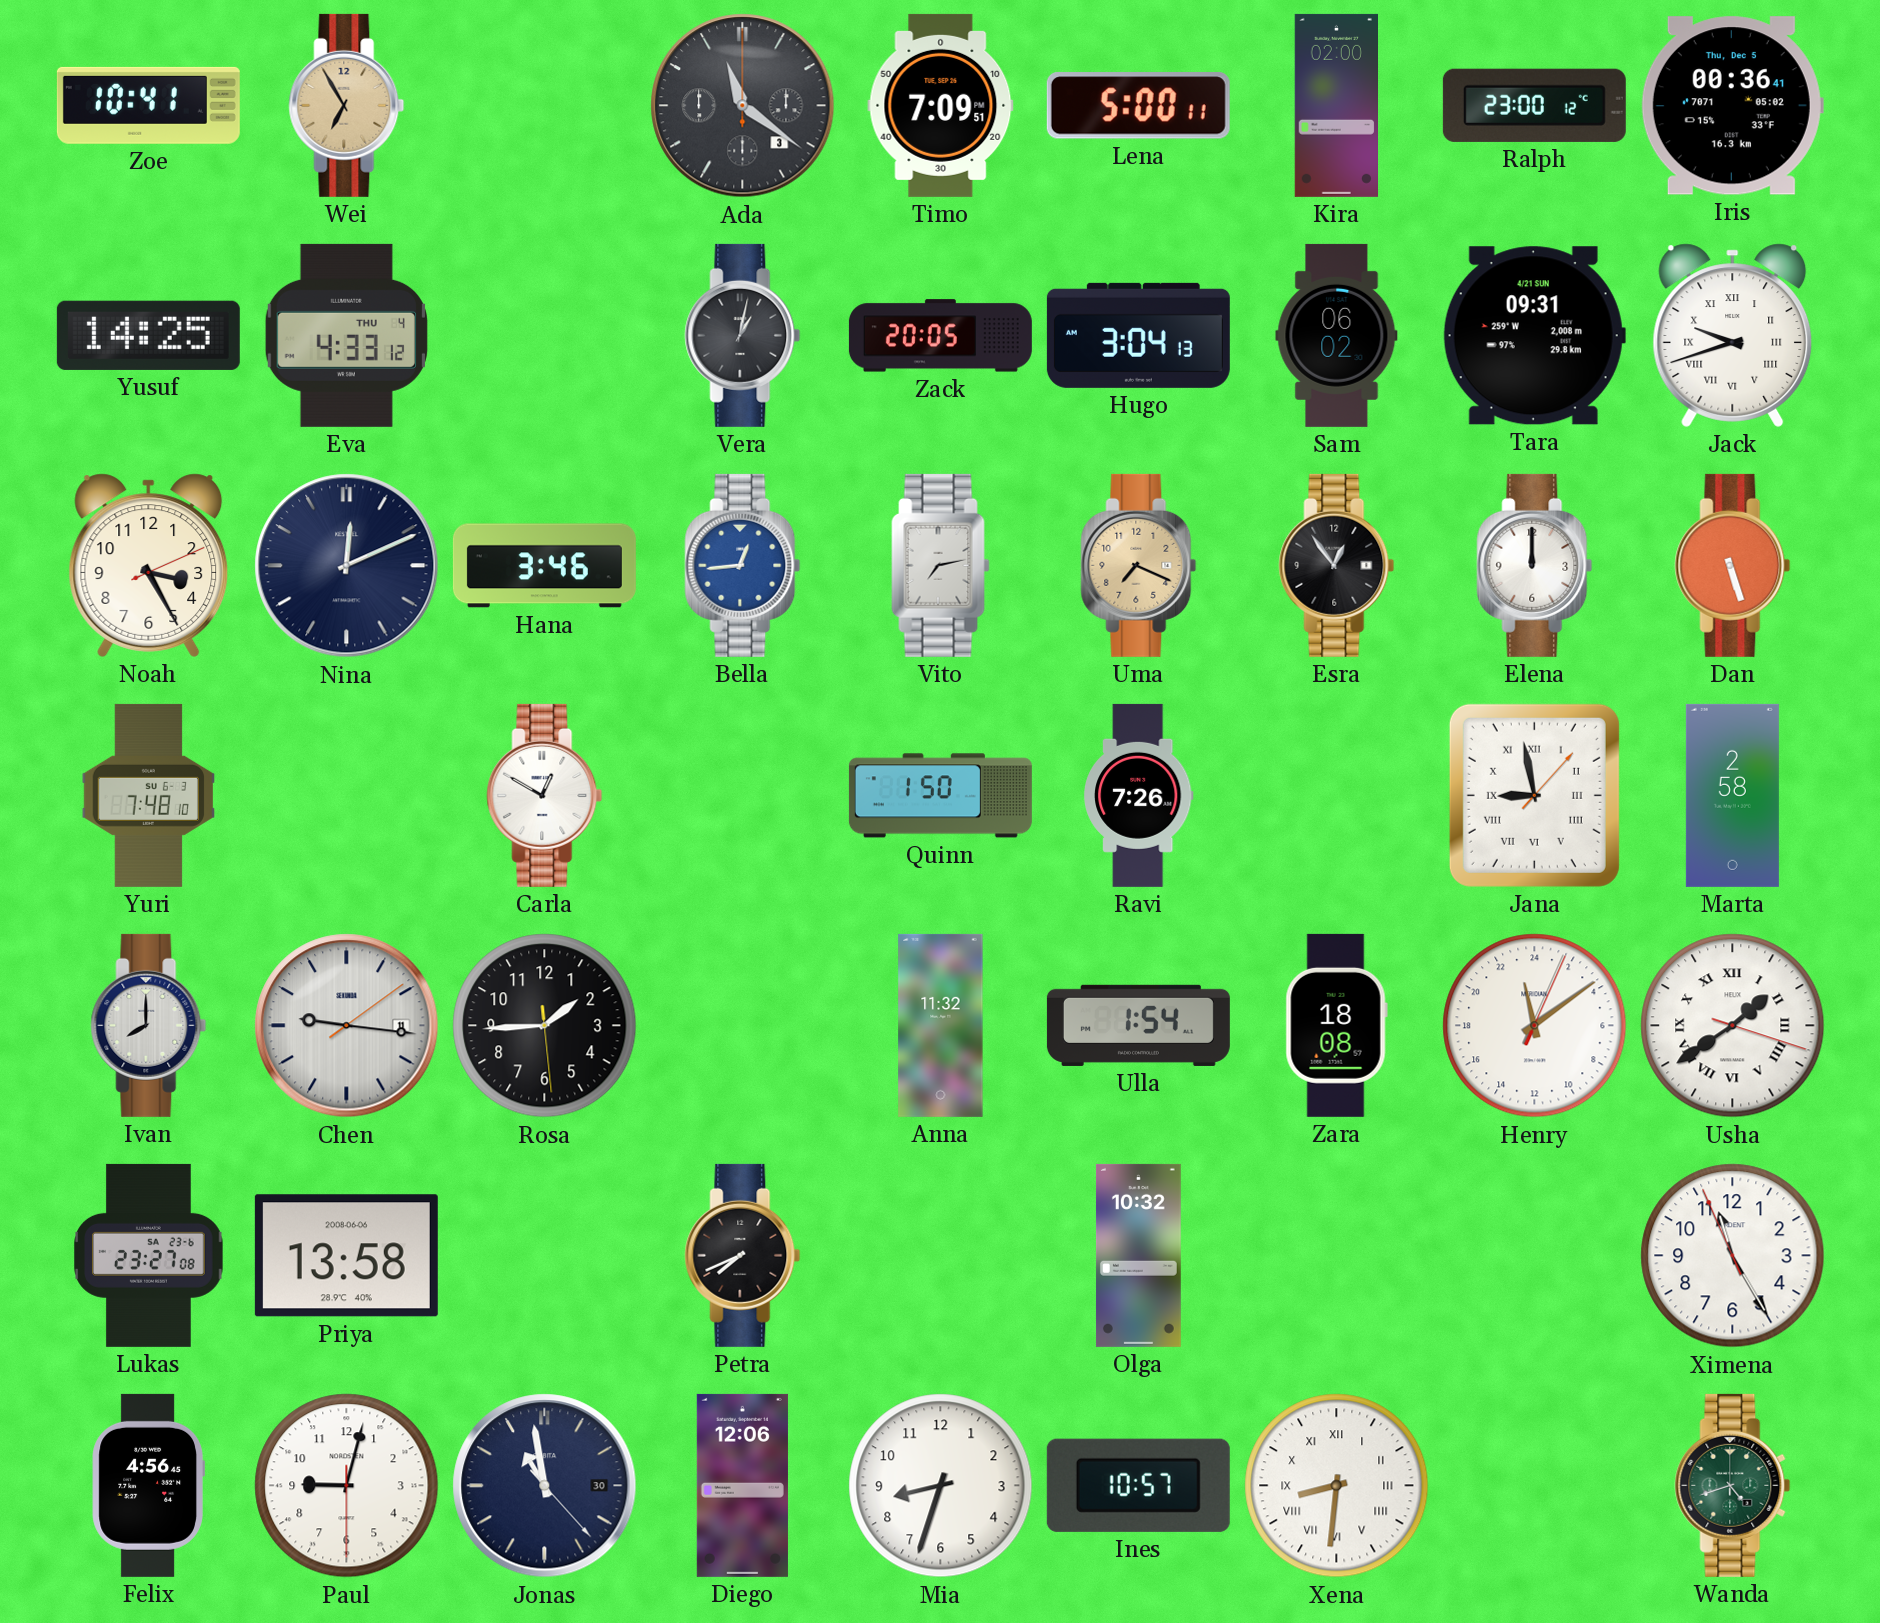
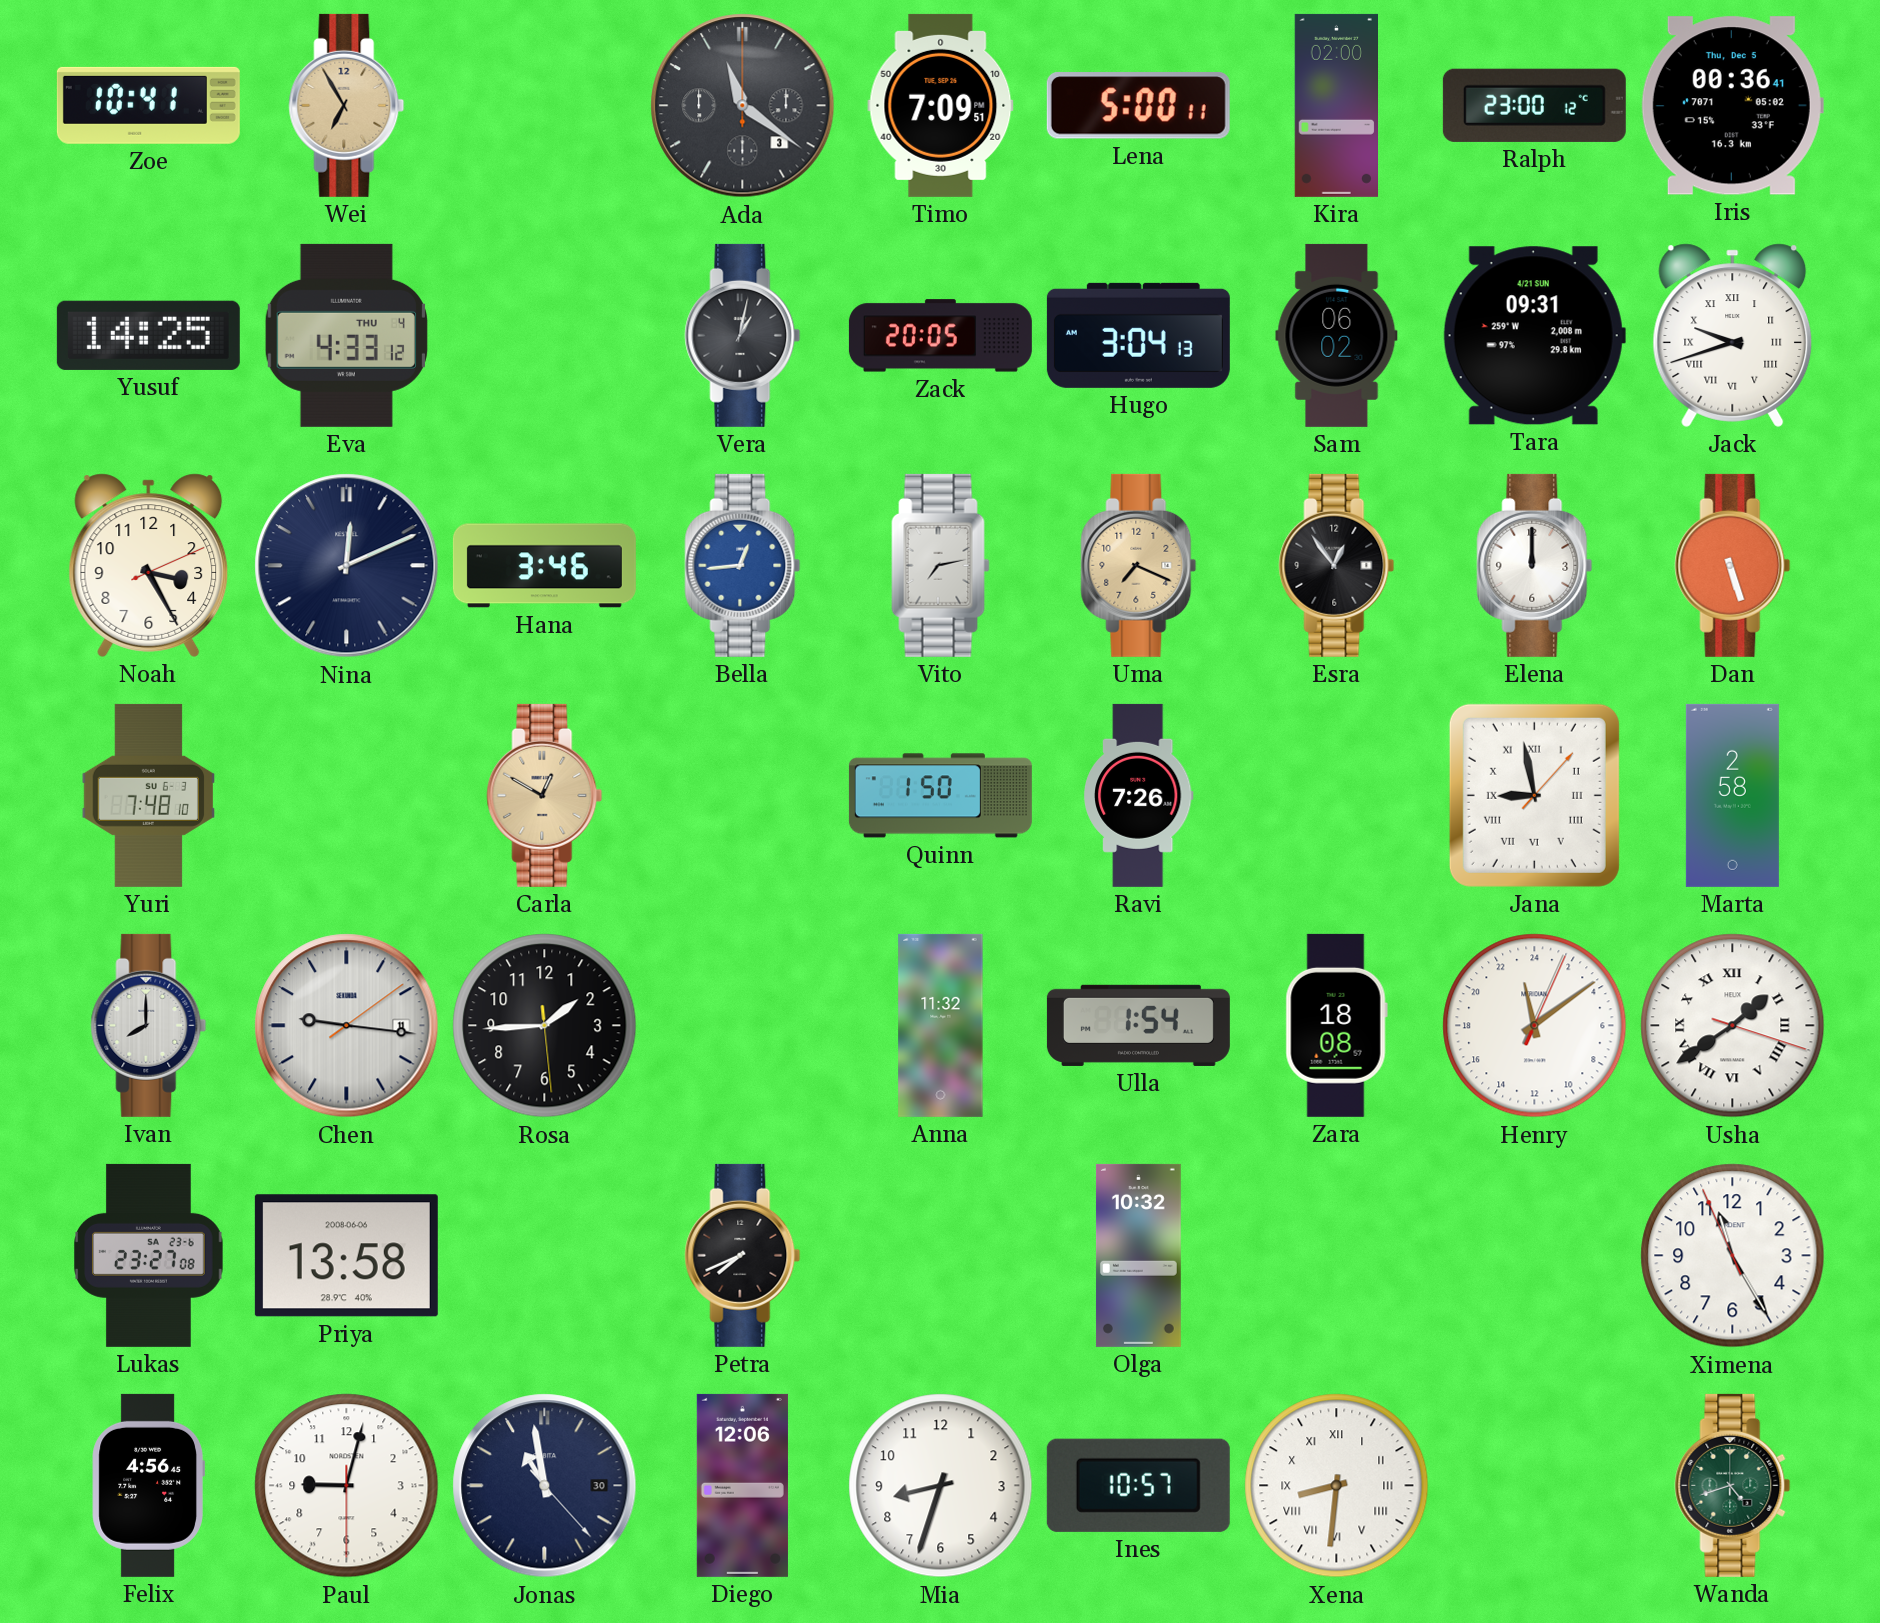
Carla dial: white -> champagne (545, 795)
